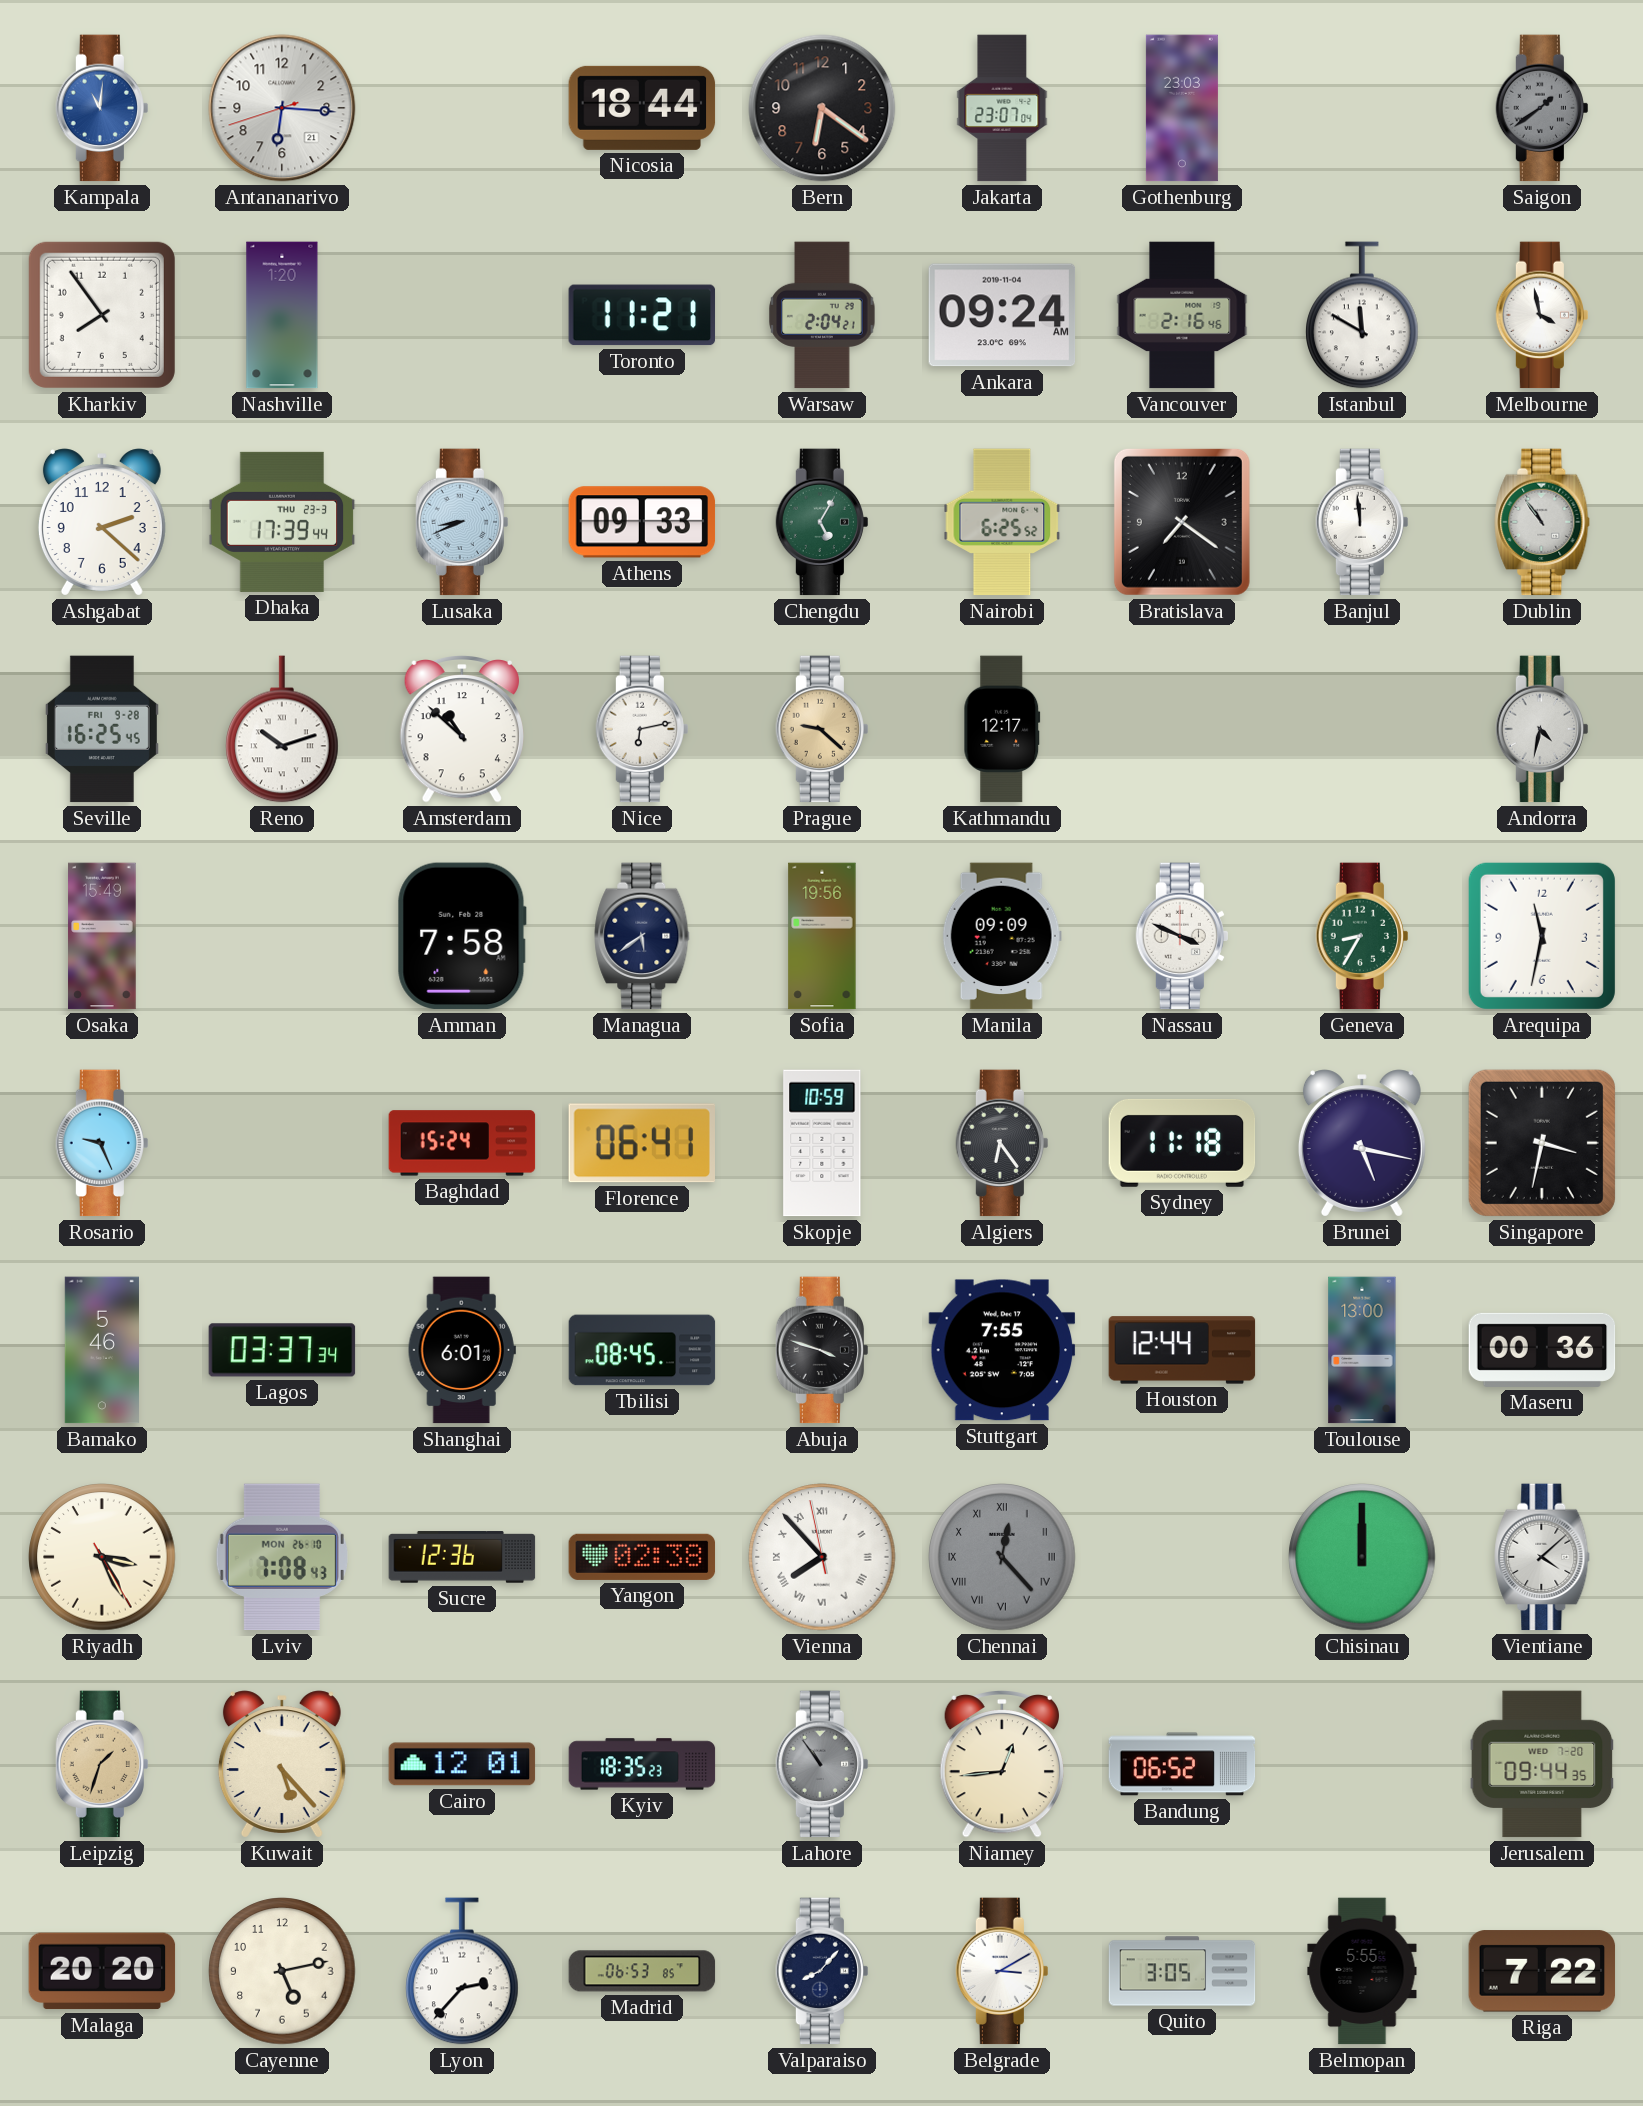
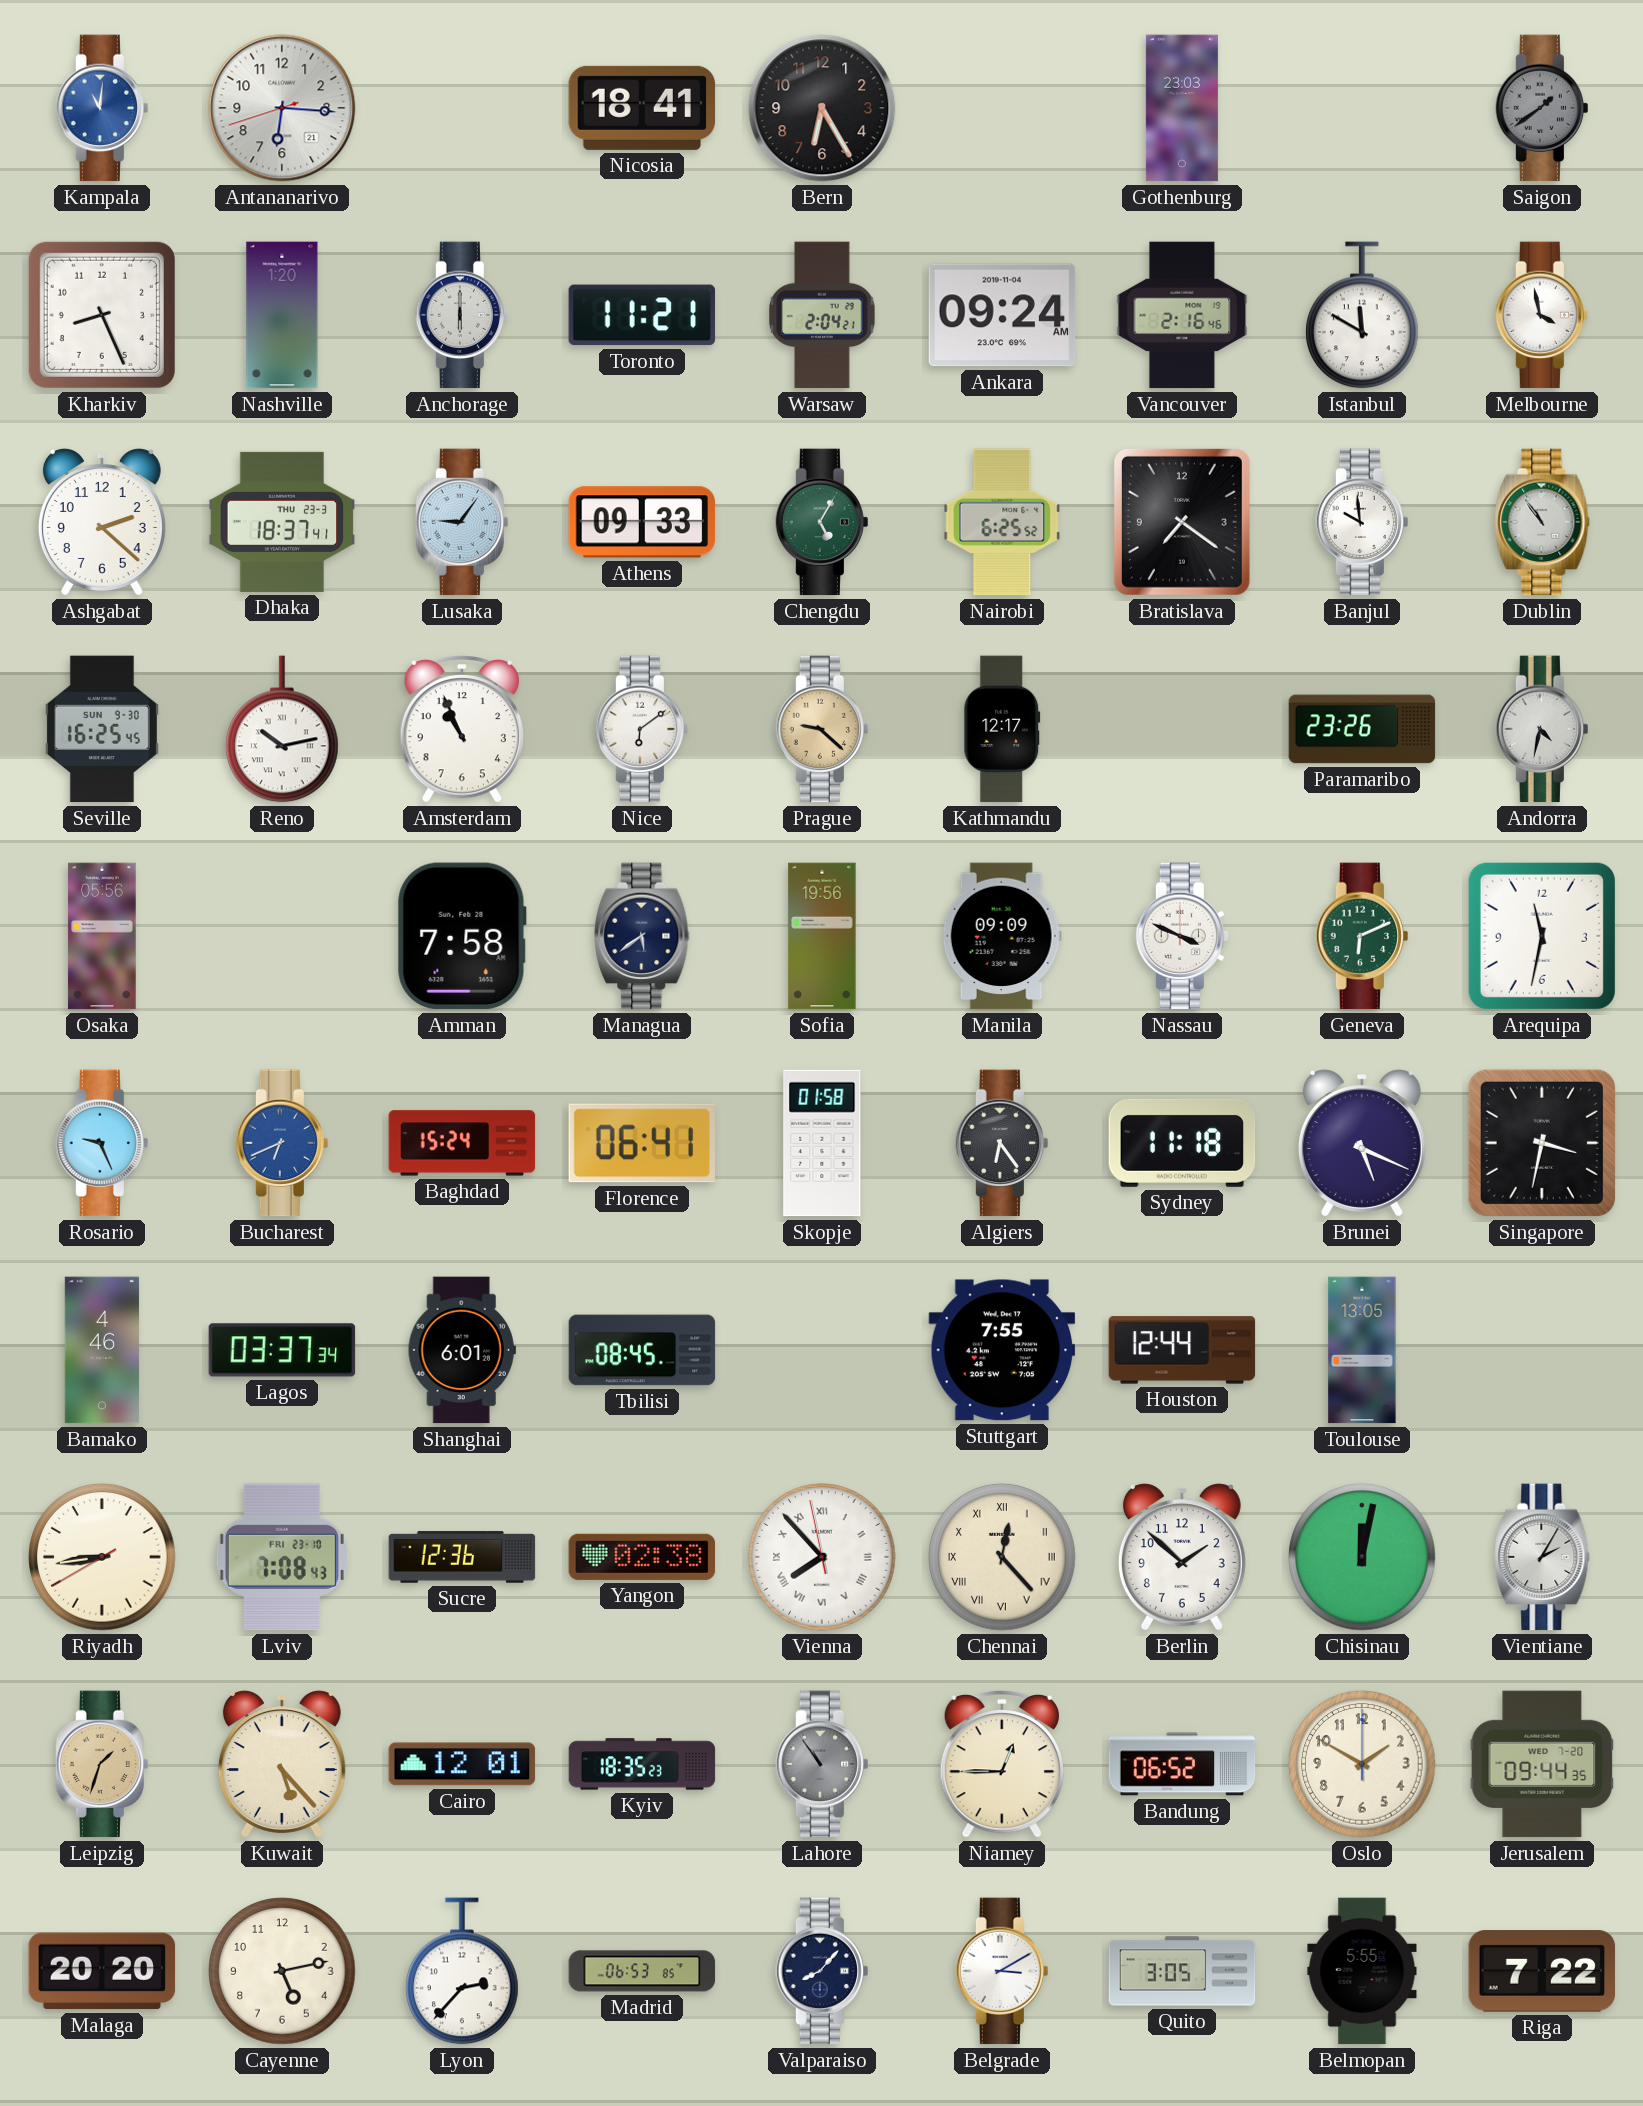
Nicosia: 18:44 -> 18:41 (642, 108)
Bern: 6:21 -> 6:25 (822, 108)
Jakarta: 23:07 -> none (1002, 108)
Kharkiv: 7:54 -> 8:26 (102, 315)
Anchorage: none -> 6:00 (461, 315)
Dhaka: 17:39 -> 18:37 (282, 522)
Lusaka: 8:41 -> 9:06 (461, 522)
Banjul: 11:59 -> 9:59 (1361, 522)
Seville date: FRI 9-28 -> SUN 9-30 (102, 729)
Reno: 10:12 -> 10:13 (282, 729)
Amsterdam: 10:52 -> 10:56 (462, 730)
Nice: 6:13 -> 6:09 (641, 729)
Paramaribo: none -> 23:26 (1362, 729)
Osaka: 15:49 -> 05:56 (102, 936)
Geneva: 8:35 -> 6:11 (1361, 936)
Bucharest: none -> 6:41 (281, 1143)
Skopje: 10:59 -> 01:58 (822, 1143)
Brunei: 5:17 -> 5:19 (1362, 1143)
Bamako: 5:46 -> 4:46 (102, 1350)
Abuja: 3:48 -> none (821, 1350)
Toulouse: 13:00 -> 13:05 (1362, 1350)
Maseru: 00:36 -> none (1542, 1350)
Riyadh: 3:25 -> 8:43 (102, 1557)
Lviv date: MON 26-10 -> FRI 23-10 (282, 1557)
Chennai dial: grey -> cream (1002, 1557)
Berlin: none -> 1:52 (1182, 1557)
Chisinau: 12:00 -> 12:02 (1362, 1557)
Vientiane: 4:08 -> 2:05 (1542, 1557)
Niamey: 12:44 -> 12:45 (1002, 1765)
Oslo: none -> 1:50 (1362, 1764)
